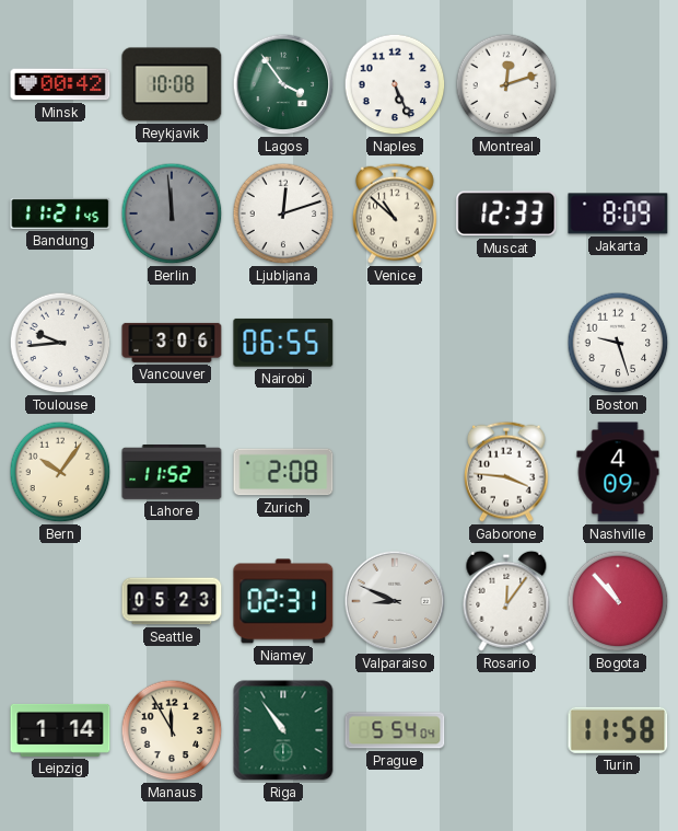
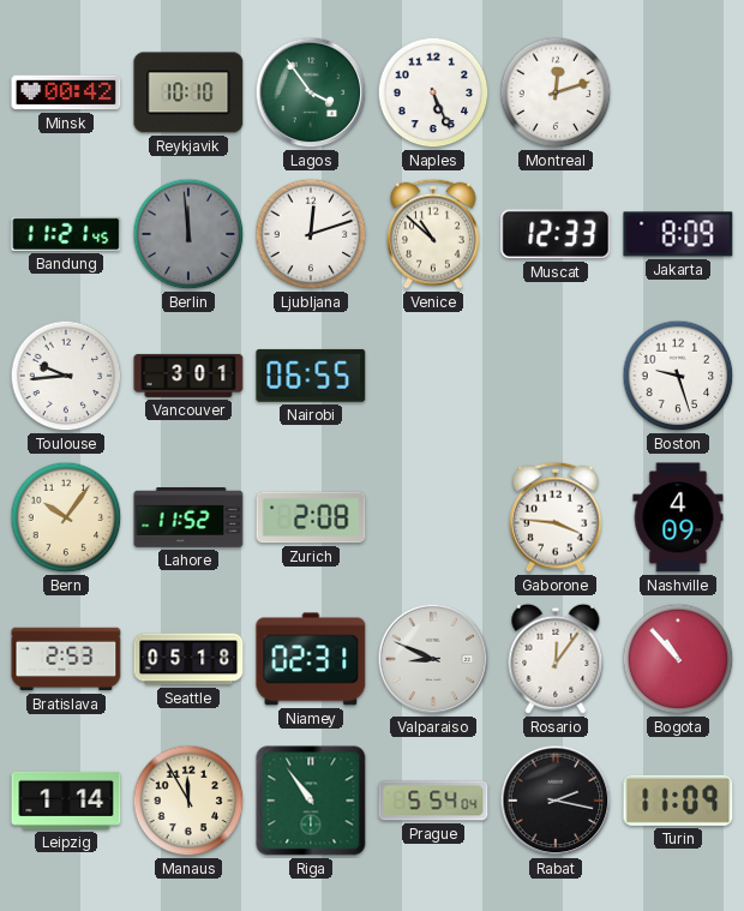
Reykjavik: 10:08 -> 10:10 (188, 92)
Vancouver: 3:06 -> 3:01 (188, 376)
Bratislava: none -> 2:53 (66, 659)
Seattle: 05:23 -> 05:18 (188, 659)
Rabat: none -> 2:17 (556, 801)
Turin: 11:58 -> 11:09 (678, 801)
